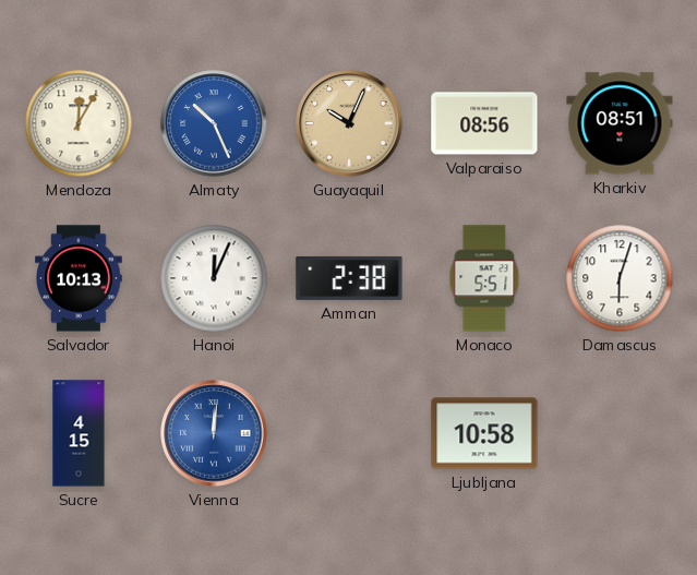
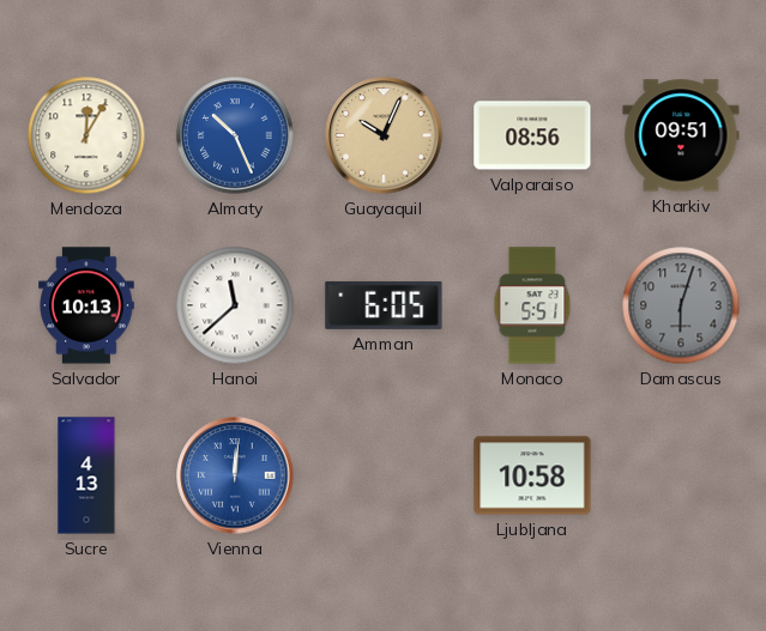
Kharkiv: 08:51 -> 09:51 (681, 135)
Hanoi: 12:04 -> 11:38 (235, 305)
Amman: 2:38 -> 6:05 (384, 305)
Damascus dial: white -> grey (681, 305)
Sucre: 4:15 -> 4:13 (86, 475)
